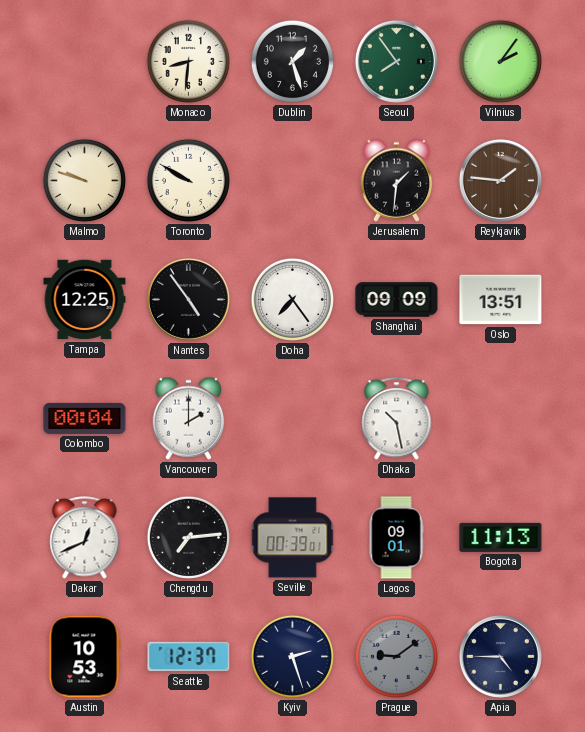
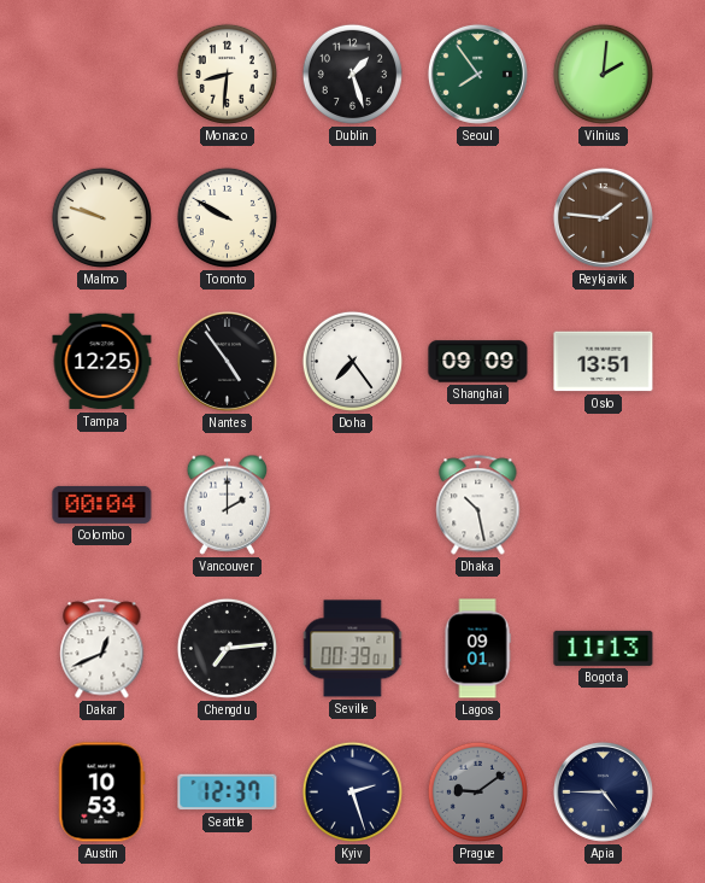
Vilnius: 2:06 -> 2:01 (603, 74)
Jerusalem: 1:31 -> none (397, 180)
